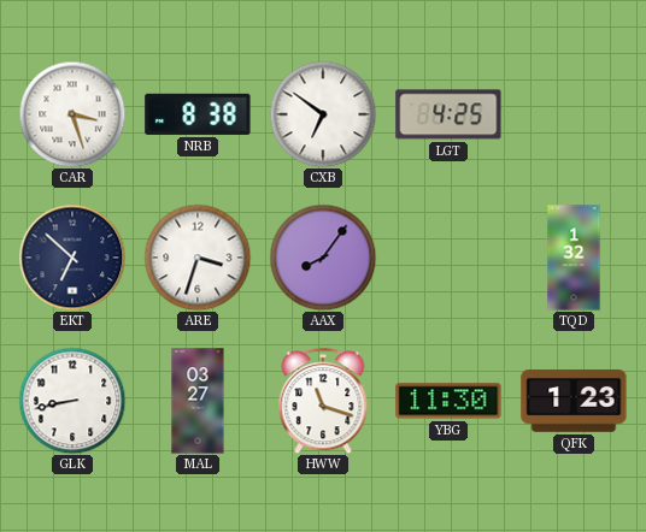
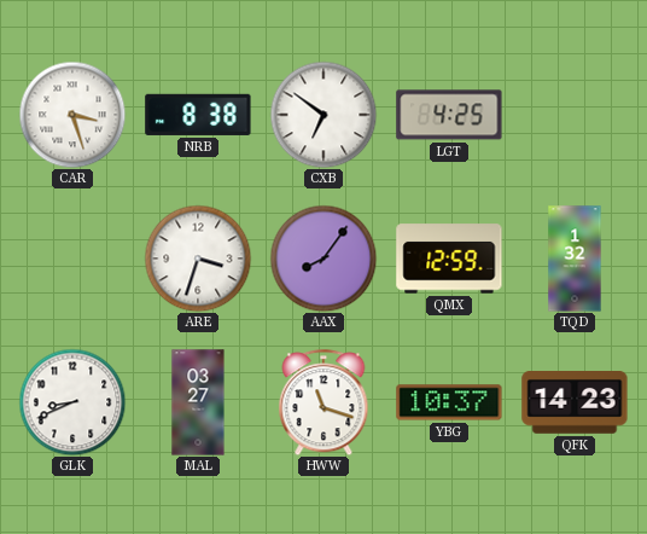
EKT: 6:52 -> none (72, 258)
QMX: none -> 12:59 (449, 259)
GLK: 8:43 -> 8:41 (72, 402)
YBG: 11:30 -> 10:37 (449, 402)
QFK: 1:23 -> 14:23 (575, 404)
